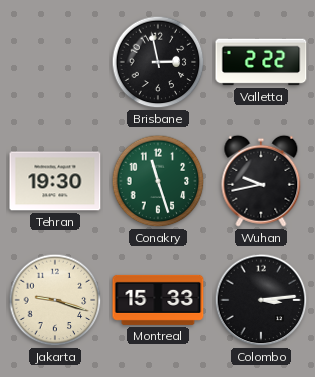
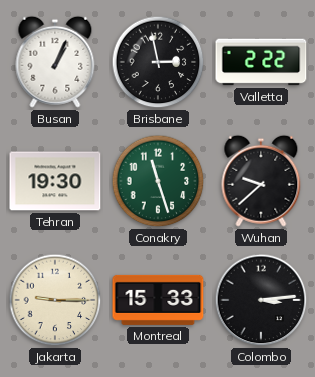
Busan: none -> 1:04 (55, 62)
Wuhan: 9:43 -> 9:38 (261, 181)
Jakarta: 9:18 -> 9:15 (55, 300)
